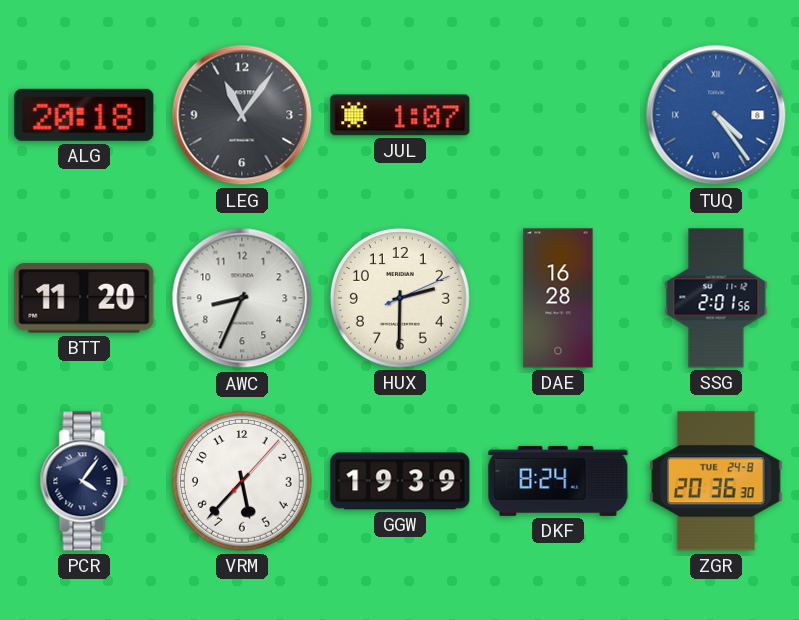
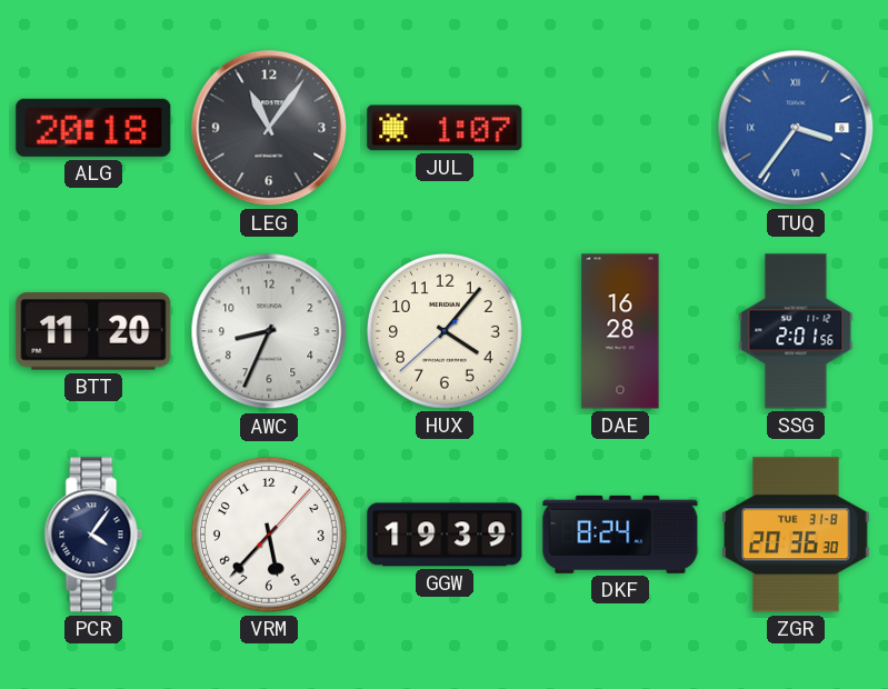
TUQ: 4:24 -> 3:36 (796, 128)
HUX: 2:30 -> 4:06 (445, 331)
ZGR date: TUE 24-8 -> TUE 31-8 (796, 535)
